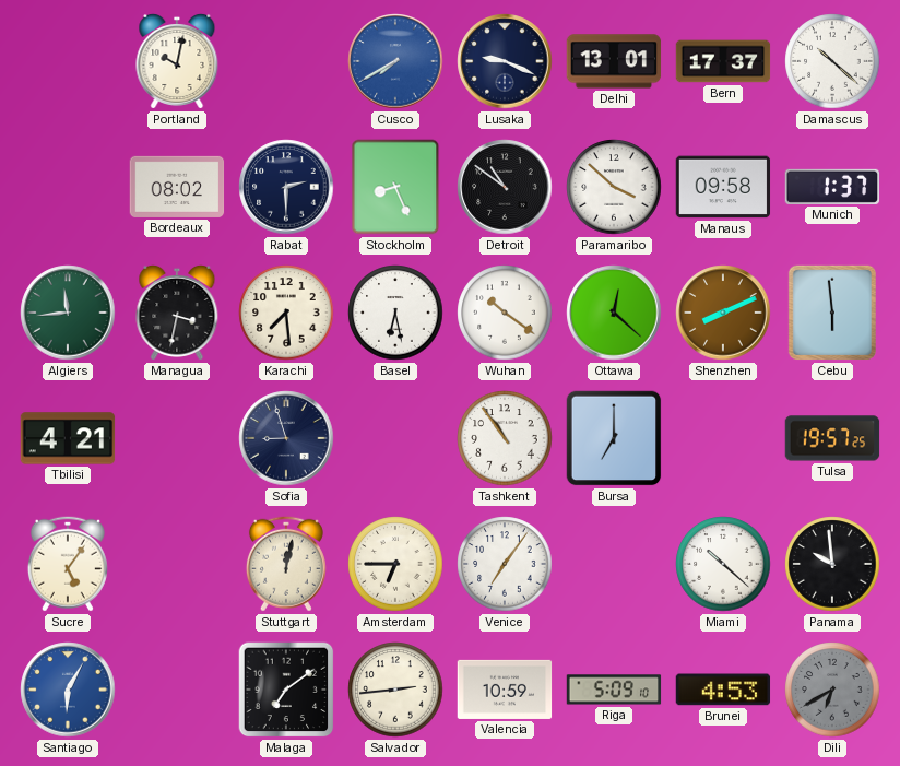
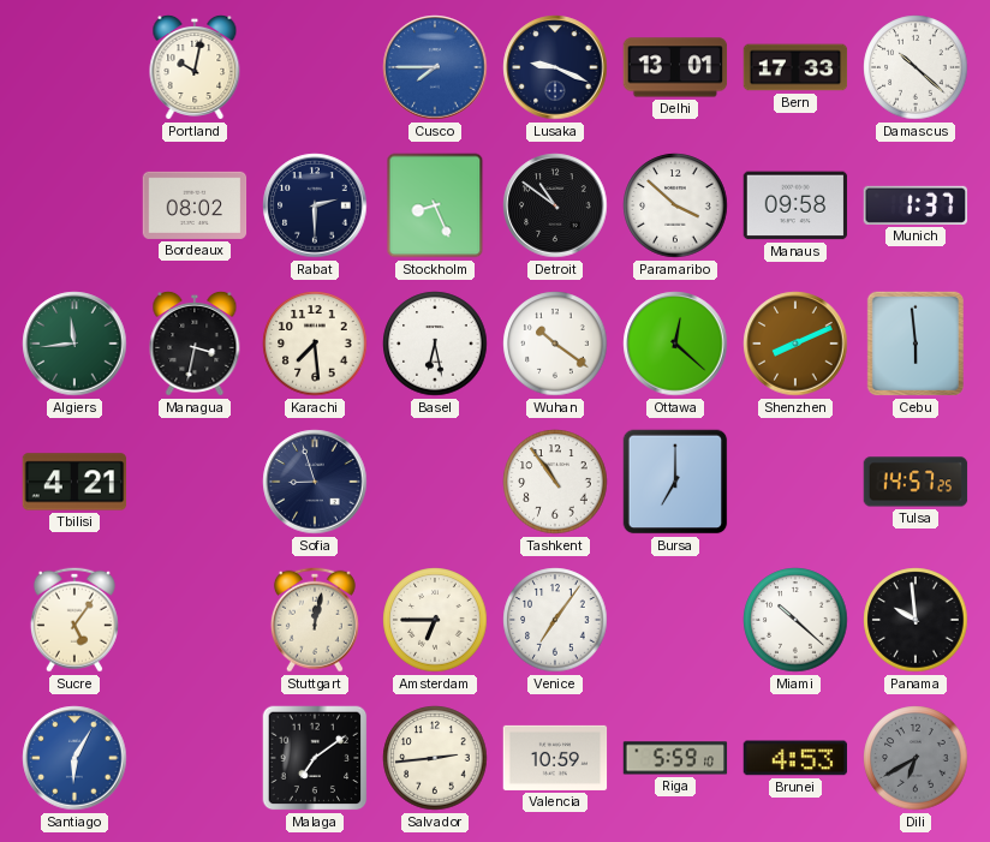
Cusco: 7:40 -> 7:45 (435, 67)
Bern: 17:37 -> 17:33 (795, 67)
Tulsa: 19:57 -> 14:57 (916, 482)
Riga: 5:09 -> 5:59 (675, 758)
